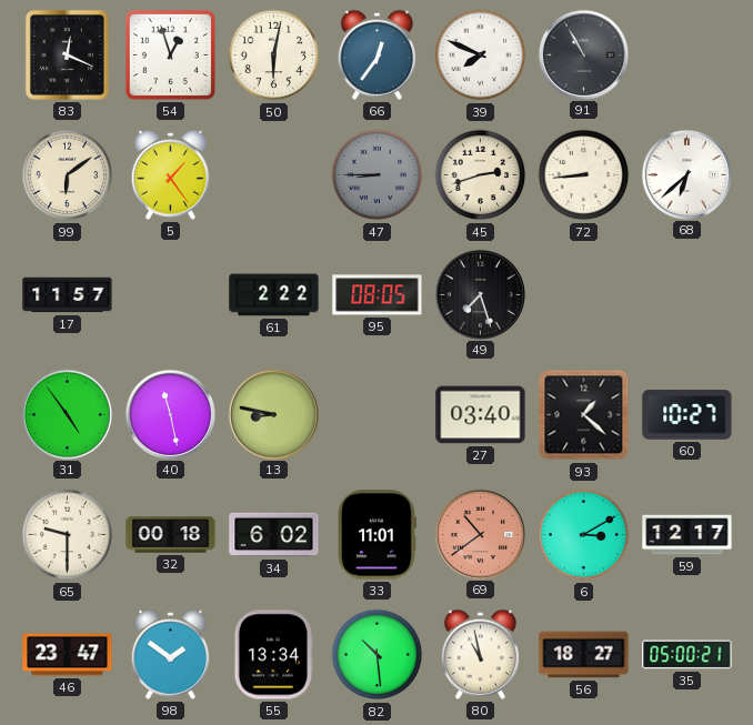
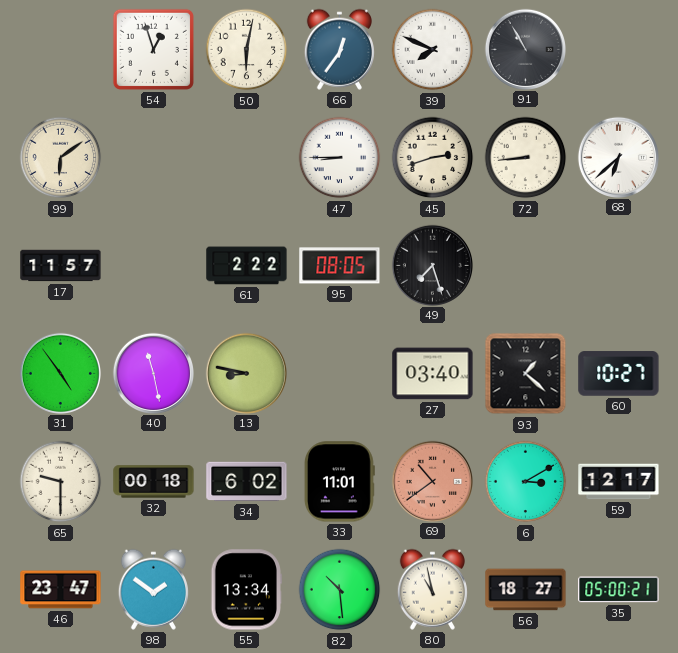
83: 12:19 -> none (67, 54)
5: 1:24 -> none (170, 174)
47 dial: grey -> white (340, 158)
